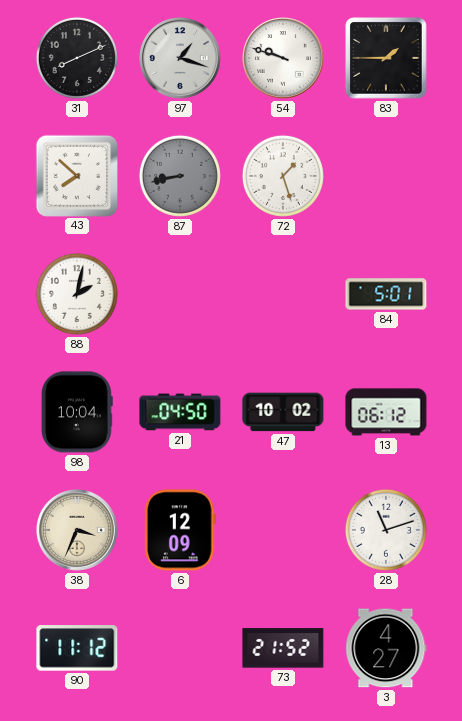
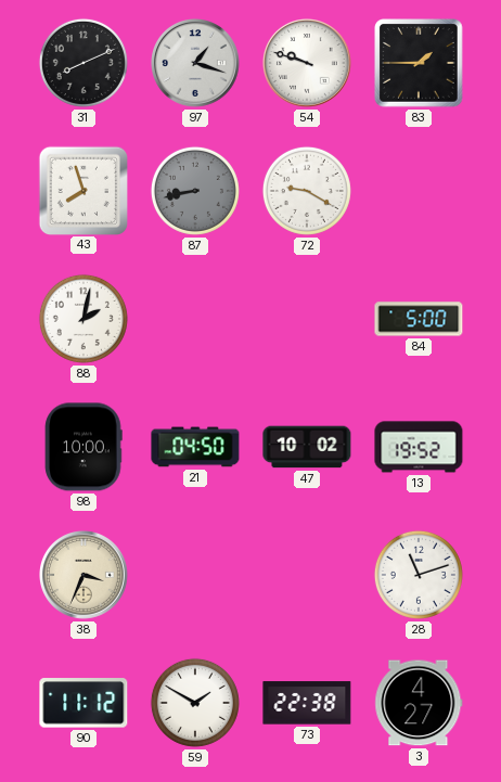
43: 7:52 -> 7:57 (82, 190)
72: 1:27 -> 9:20 (307, 191)
84: 5:01 -> 5:00 (419, 319)
98: 10:04 -> 10:00 (83, 447)
13: 06:12 -> 19:52 (419, 447)
6: 12:09 -> none (180, 530)
59: none -> 1:50 (195, 703)
73: 21:52 -> 22:38 (307, 703)
